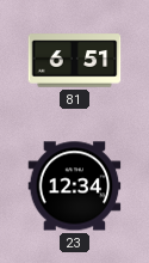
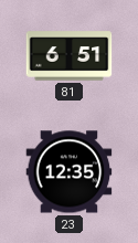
23: 12:34 -> 12:35 (68, 172)
